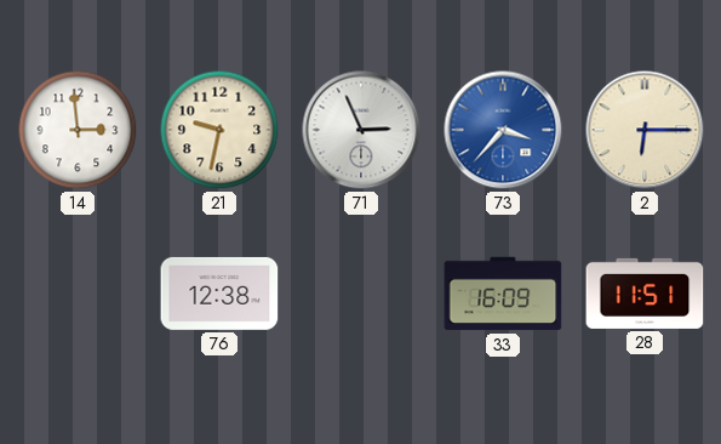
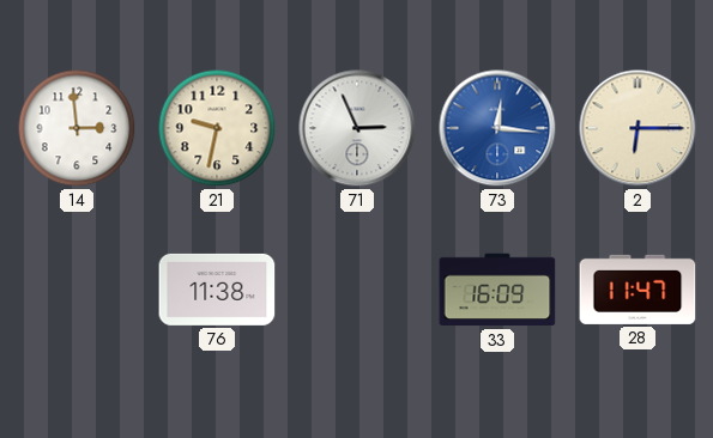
73: 3:37 -> 12:16 (497, 128)
76: 12:38 -> 11:38 (217, 290)
28: 11:51 -> 11:47 (638, 290)
